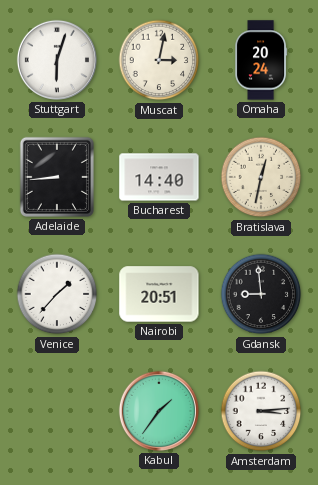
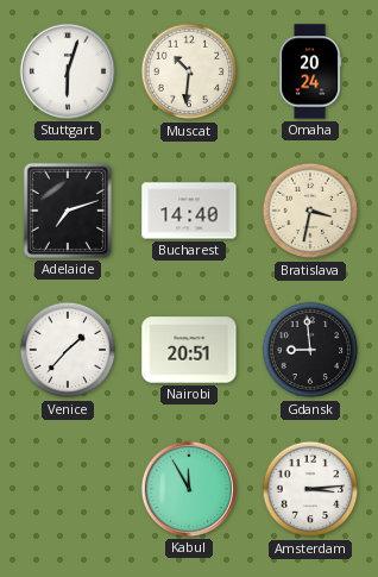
Muscat: 3:02 -> 10:31 (189, 71)
Adelaide: 8:44 -> 7:12 (68, 211)
Bratislava: 12:32 -> 3:32 (310, 211)
Kabul: 1:36 -> 11:55 (189, 489)
